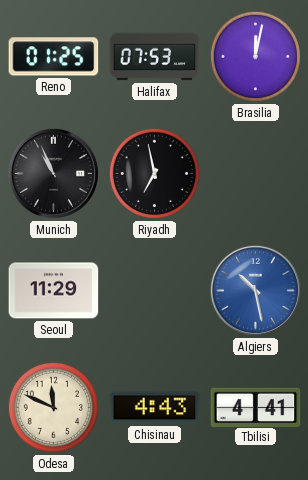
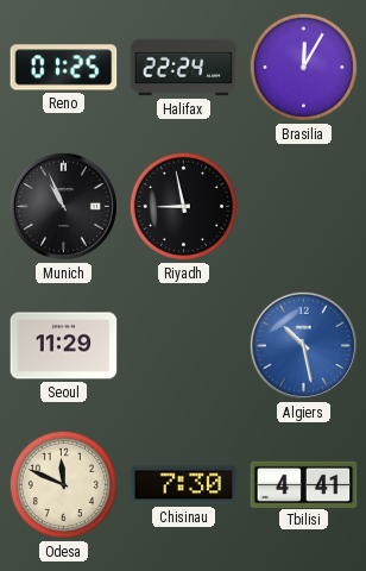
Halifax: 07:53 -> 22:24 (184, 68)
Brasilia: 12:02 -> 12:05 (303, 67)
Riyadh: 6:58 -> 8:58 (183, 206)
Chisinau: 4:43 -> 7:30 (184, 485)
